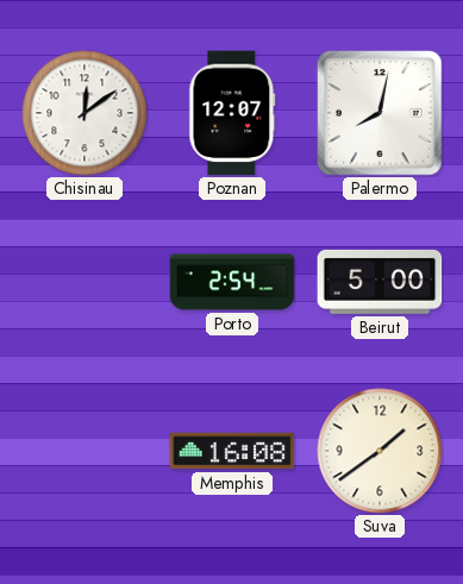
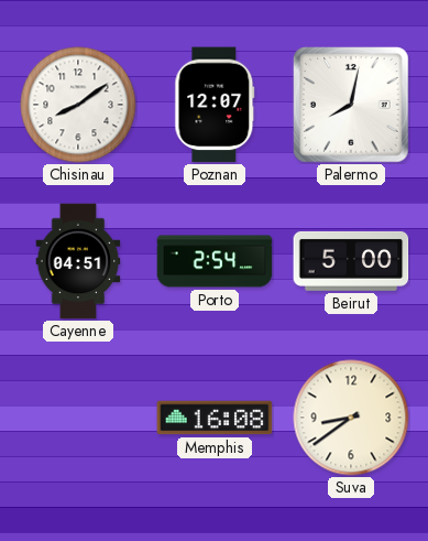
Chisinau: 12:09 -> 8:09 (78, 105)
Cayenne: none -> 04:51 (78, 261)
Suva: 1:39 -> 8:39 (351, 418)
